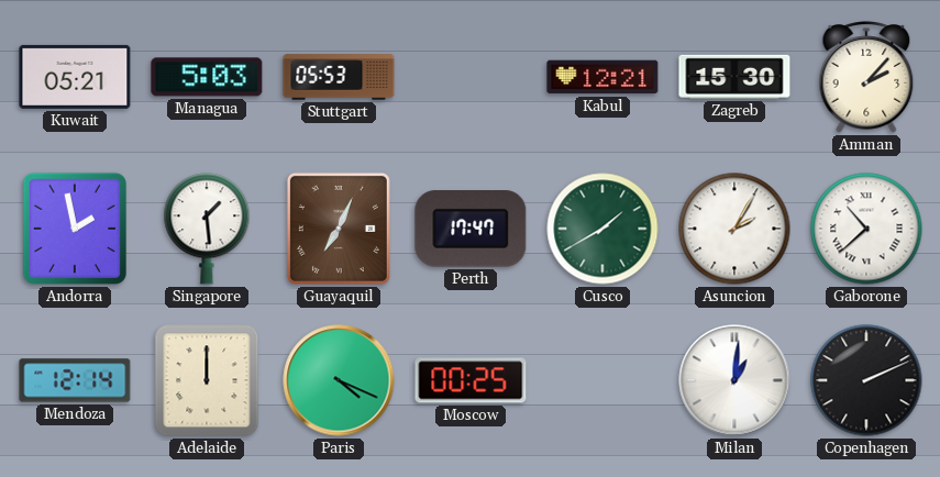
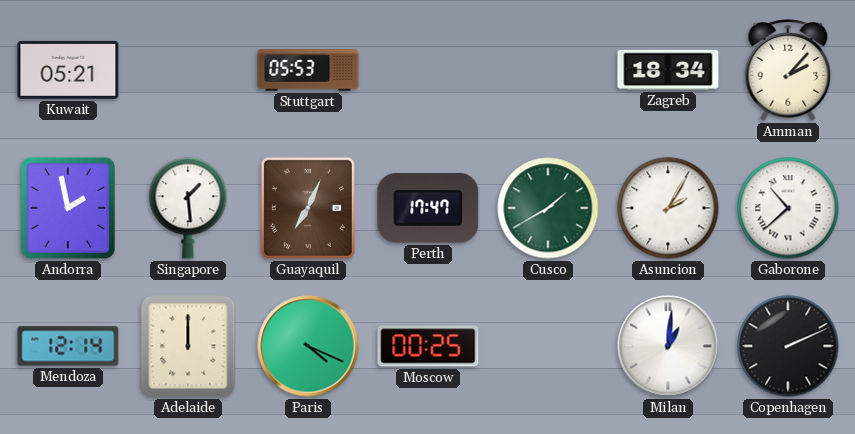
Managua: 5:03 -> none (207, 77)
Kabul: 12:21 -> none (602, 77)
Zagreb: 15:30 -> 18:34 (668, 70)
